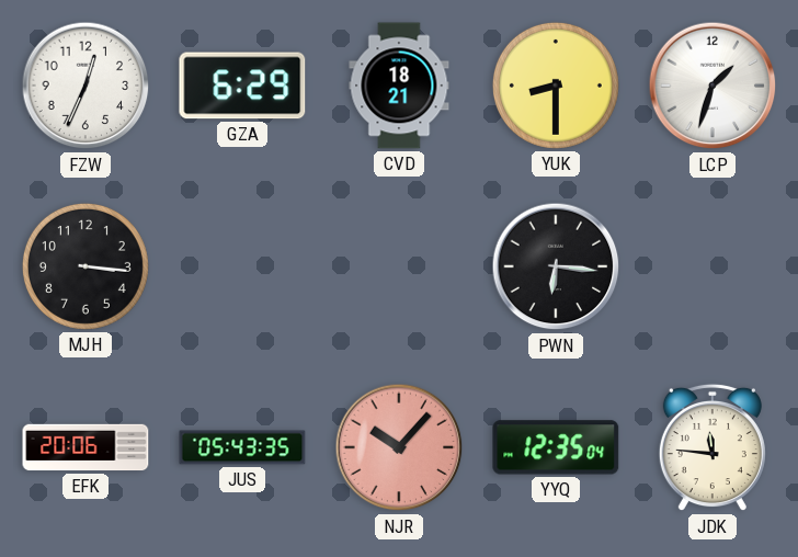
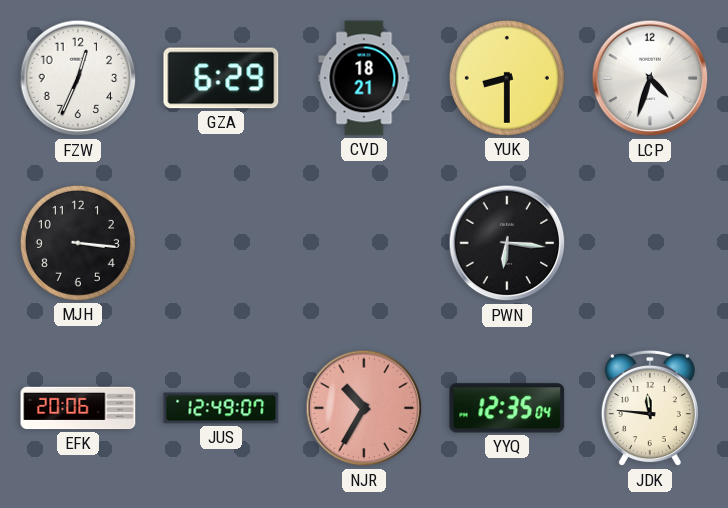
LCP: 1:33 -> 4:33 (650, 78)
JUS: 05:43 -> 12:49 (221, 408)
NJR: 10:07 -> 10:35 (364, 408)
